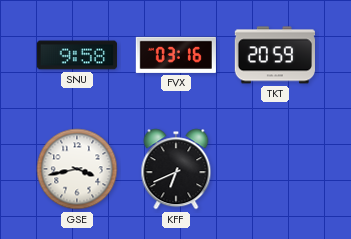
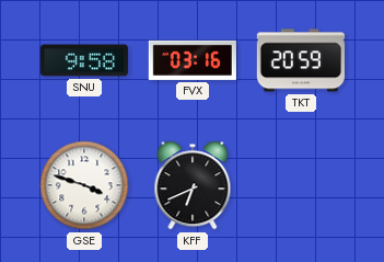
GSE: 3:43 -> 3:48 (84, 185)
